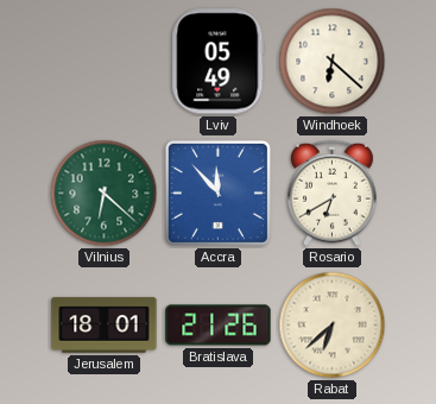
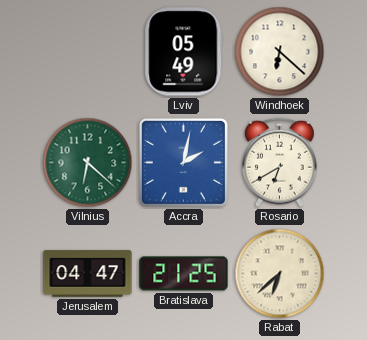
Accra: 11:53 -> 2:02 (183, 162)
Jerusalem: 18:01 -> 04:47 (88, 274)
Bratislava: 21:26 -> 21:25 (184, 274)
